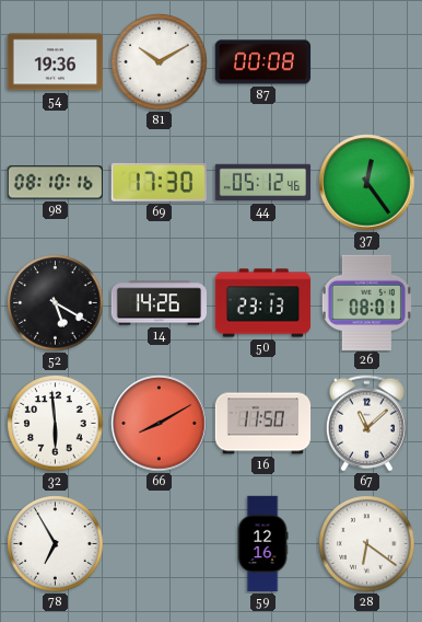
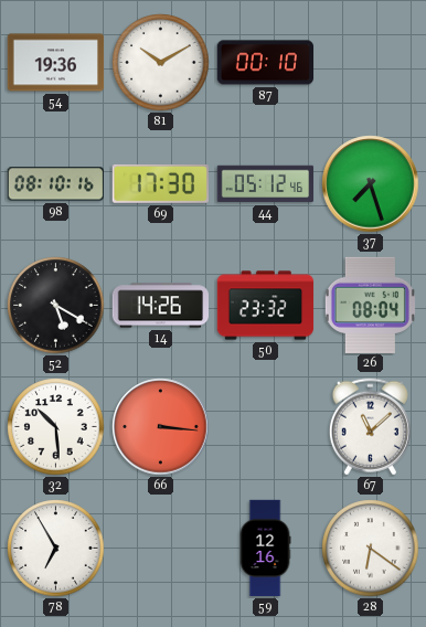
87: 00:08 -> 00:10 (266, 63)
37: 12:24 -> 7:27 (371, 184)
50: 23:13 -> 23:32 (266, 306)
26: 08:01 -> 08:04 (370, 305)
32: 5:59 -> 10:29 (56, 427)
66: 8:10 -> 3:16 (161, 427)
16: 11:50 -> none (263, 424)
